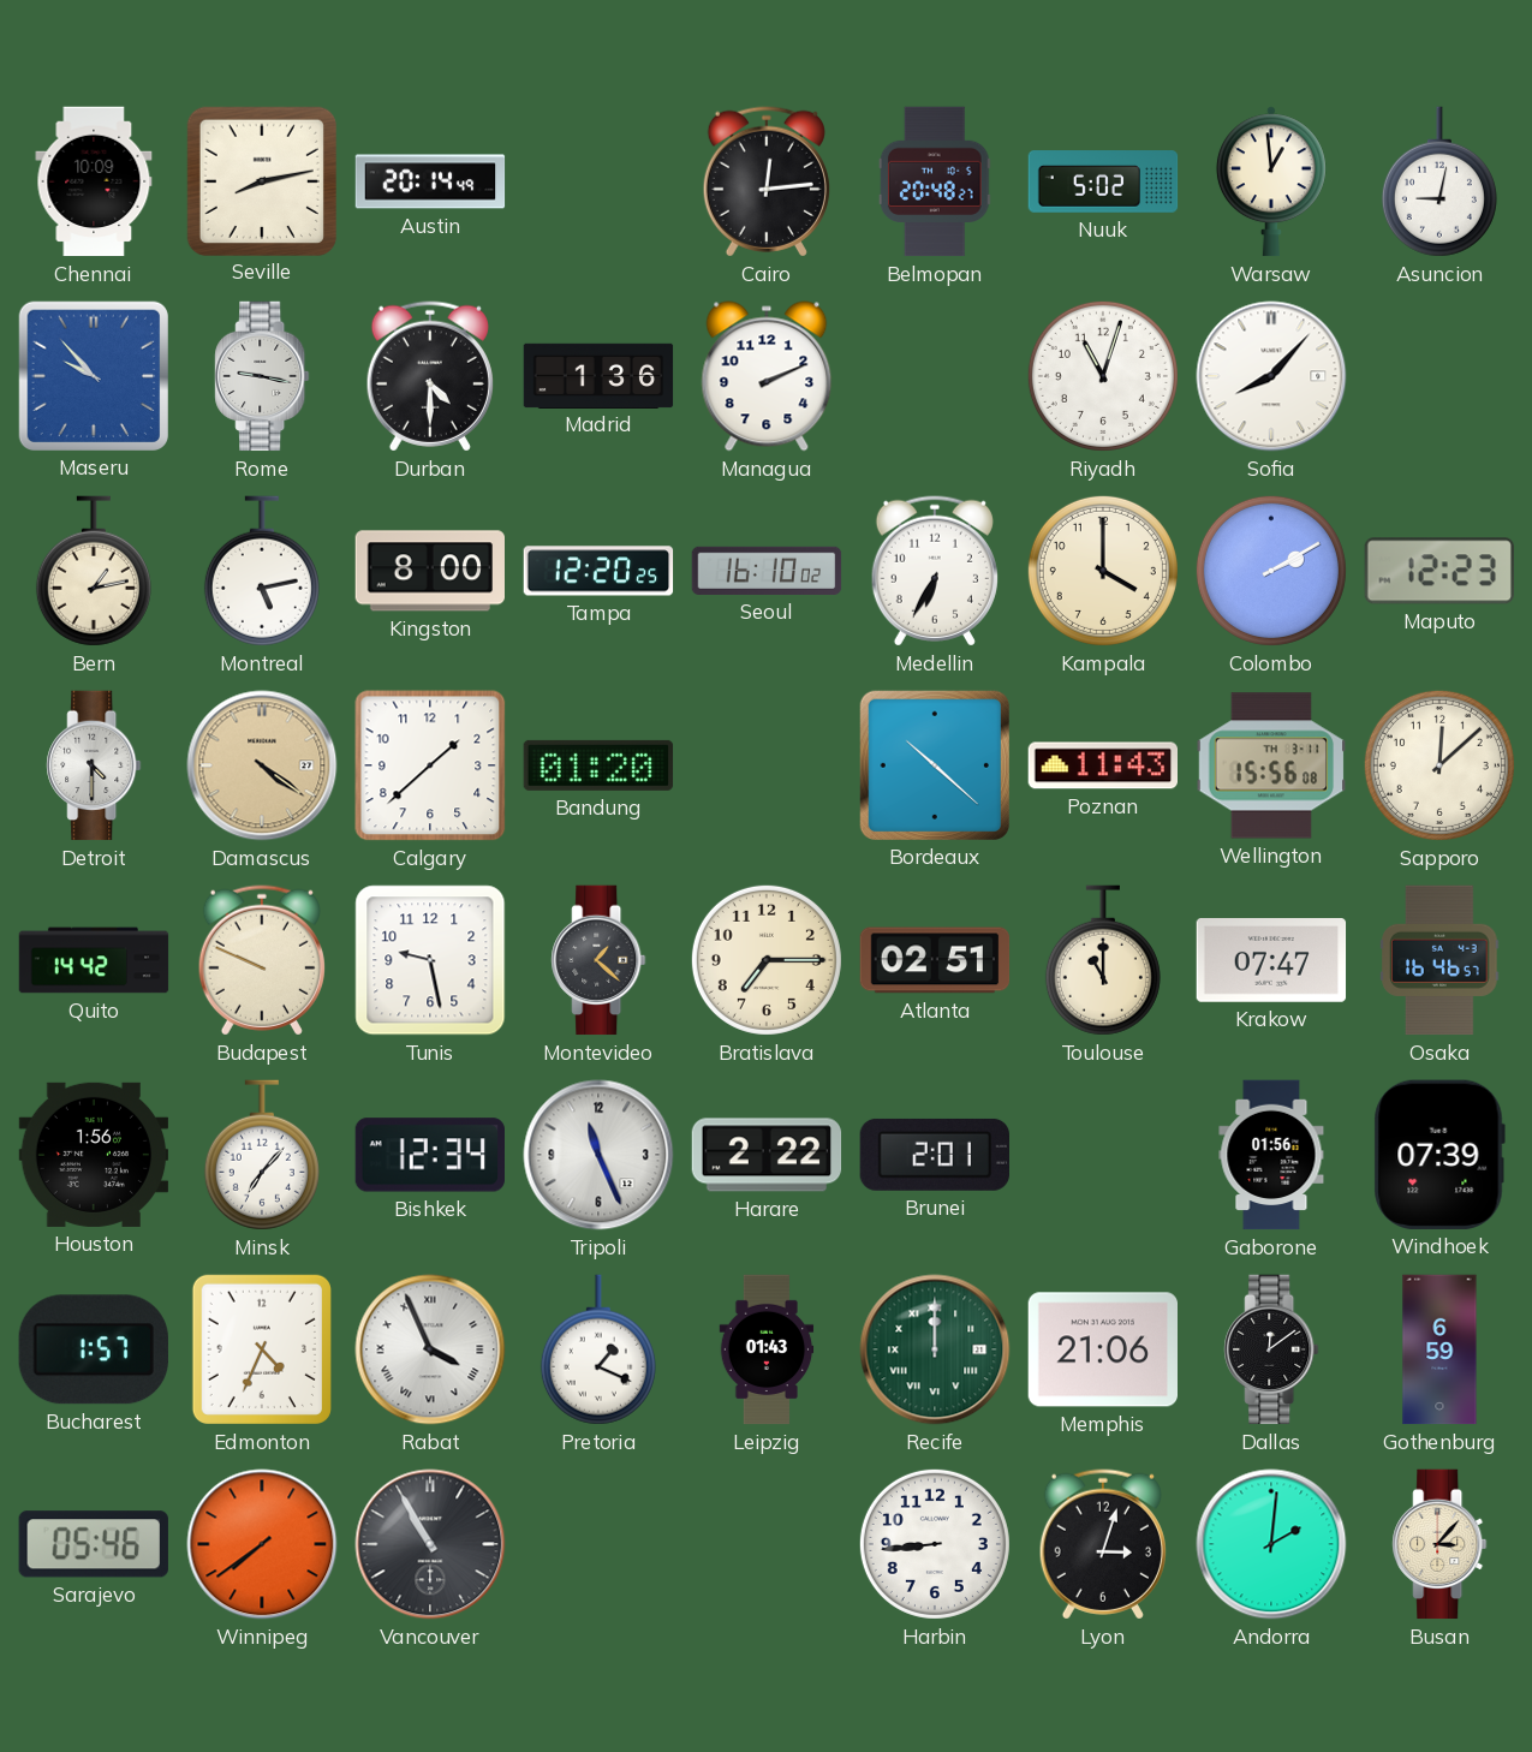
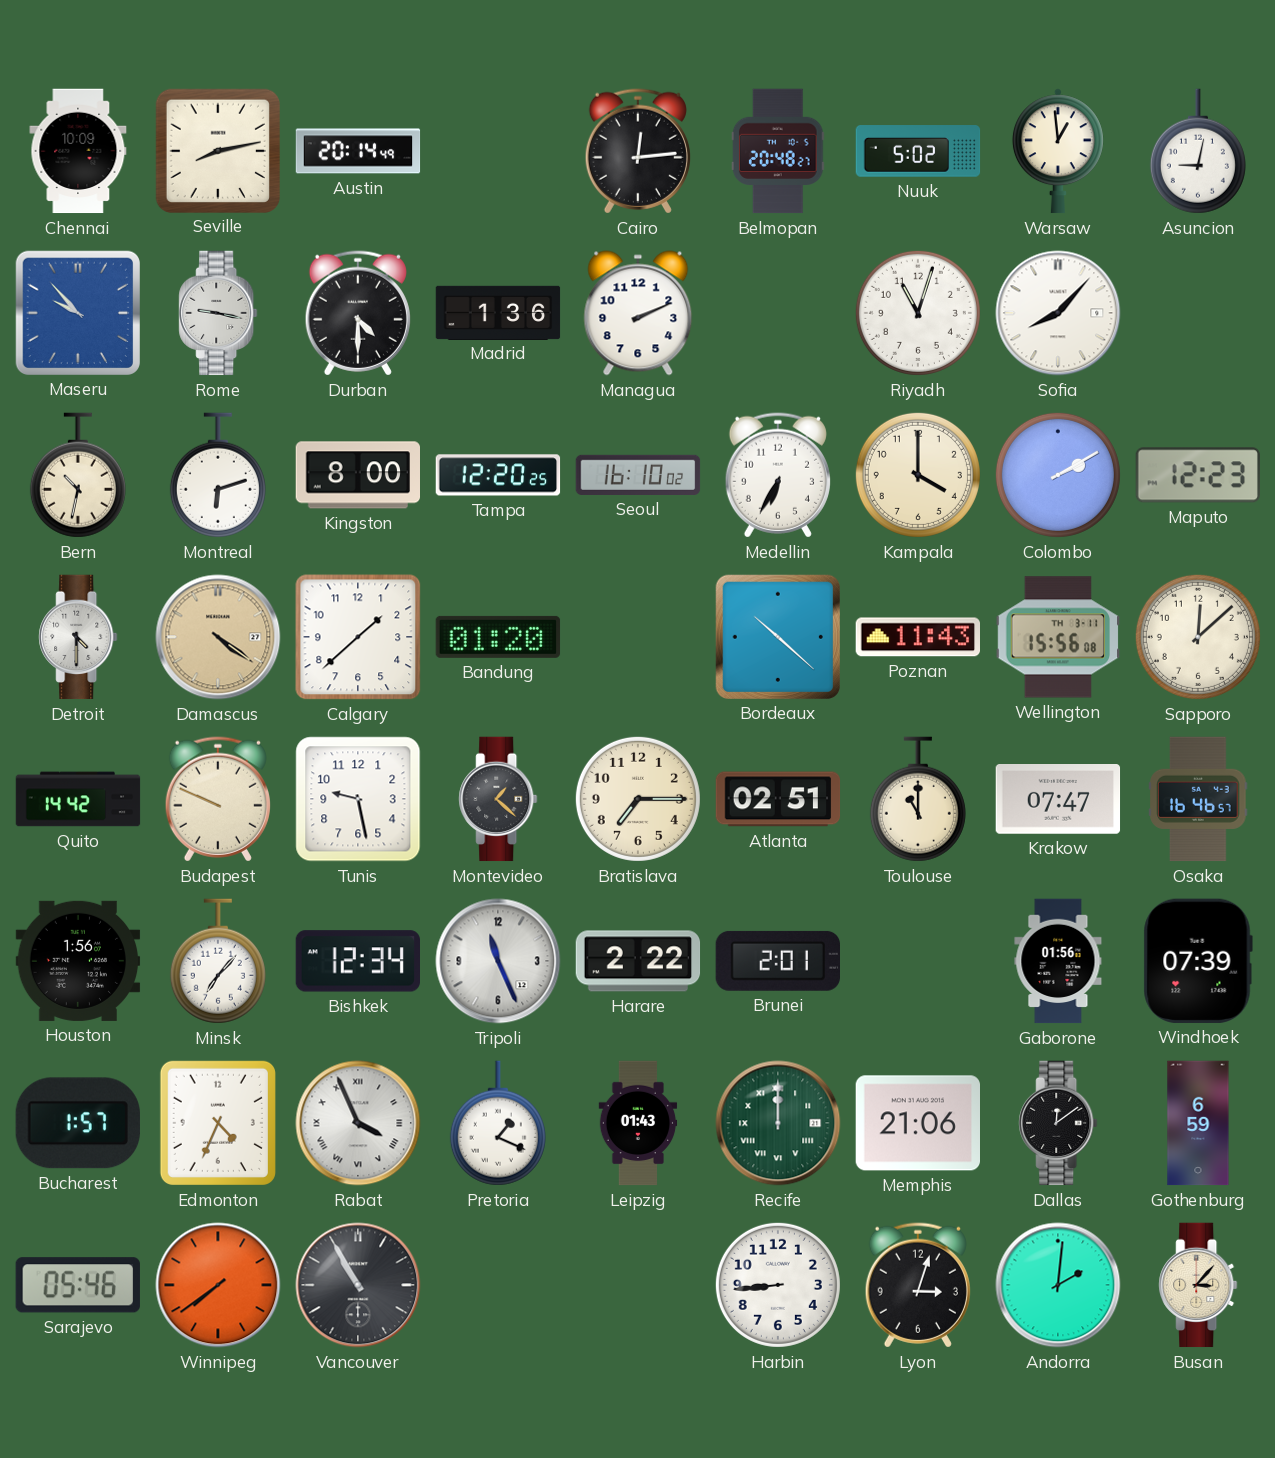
Bern: 1:13 -> 10:32 (78, 475)
Montreal: 5:13 -> 6:12 (218, 475)
